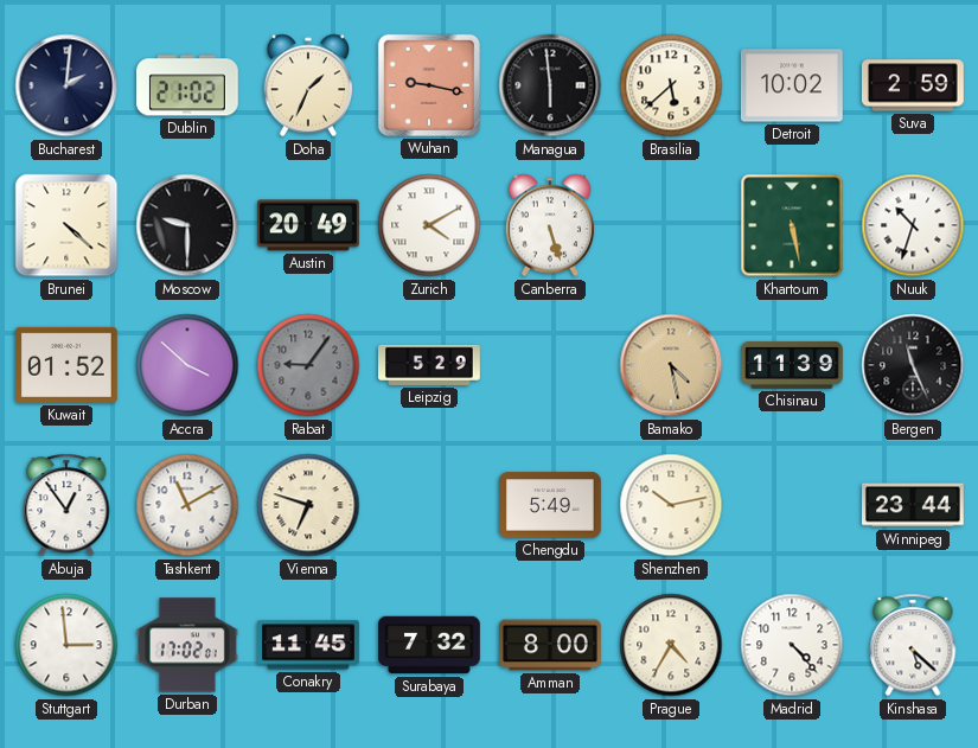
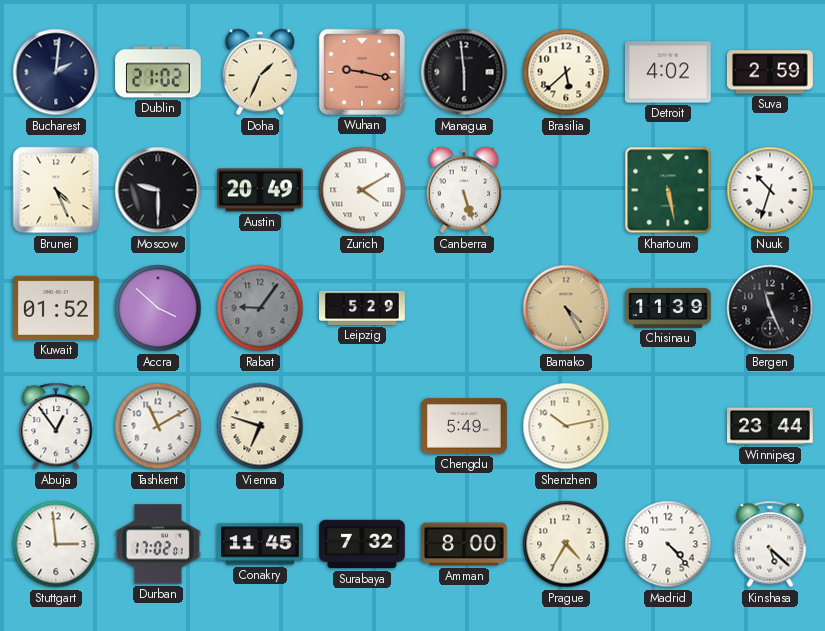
Detroit: 10:02 -> 4:02 (668, 72)
Brunei: 4:22 -> 4:26 (56, 190)
Bamako: 4:28 -> 4:25 (566, 308)
